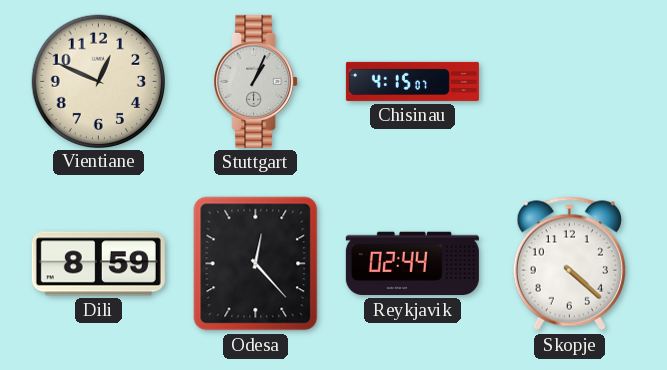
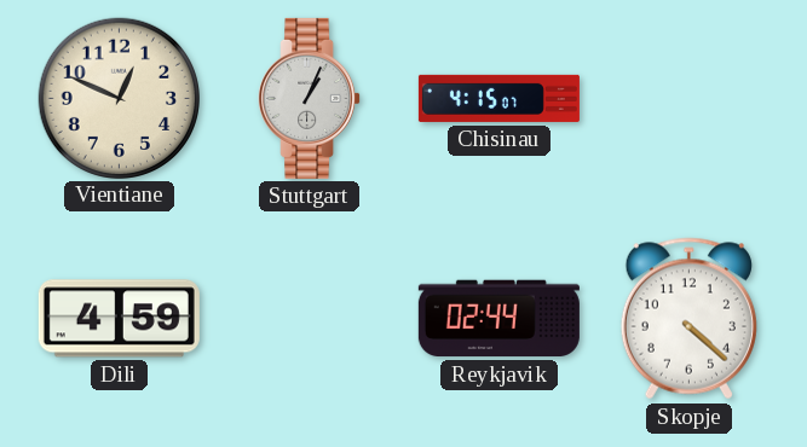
Dili: 8:59 -> 4:59 (119, 319)
Odesa: 12:23 -> none (256, 264)
